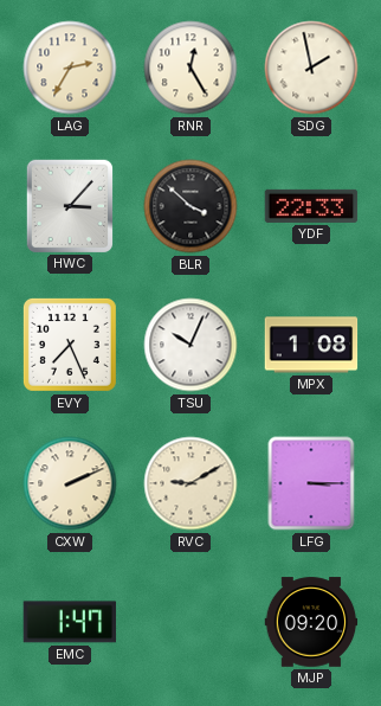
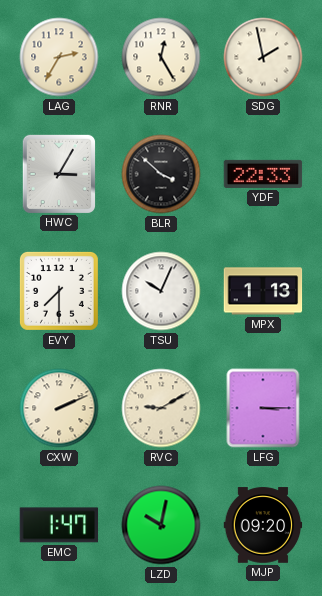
HWC: 3:07 -> 3:05 (58, 173)
EVY: 7:26 -> 7:30 (59, 291)
MPX: 1:08 -> 1:13 (263, 291)
LZD: none -> 10:02 (161, 525)
